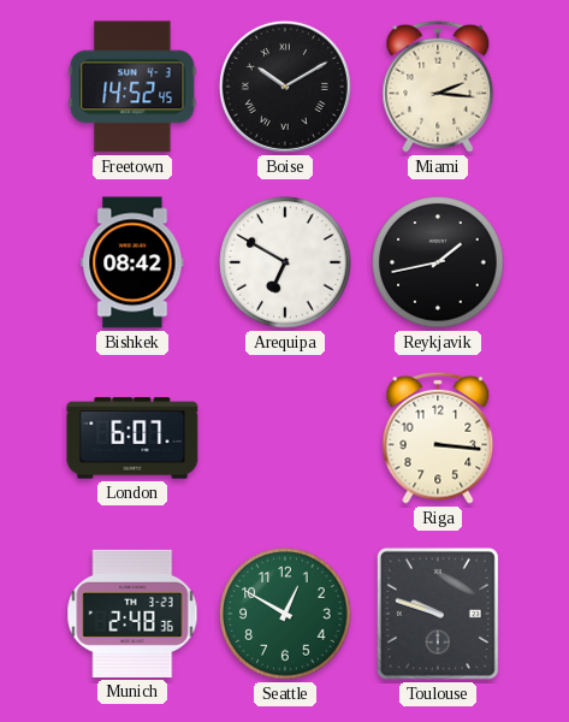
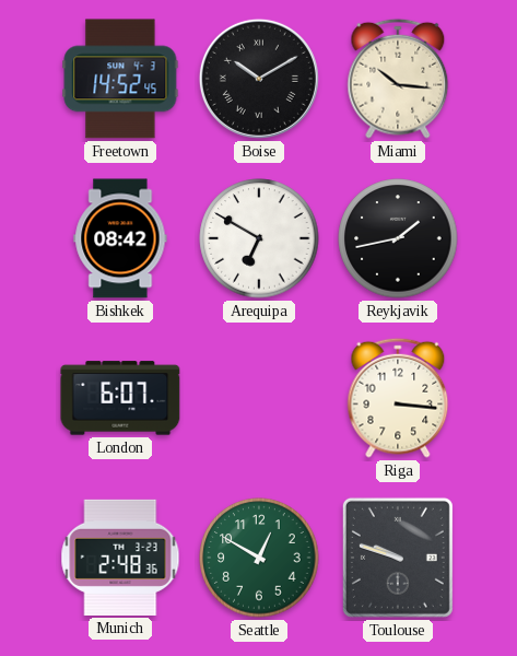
Miami: 2:16 -> 10:16 (398, 79)
